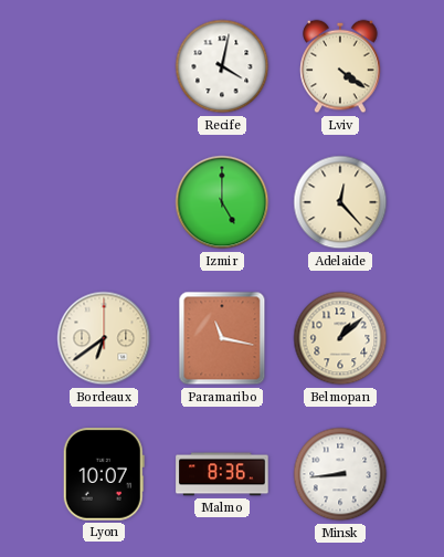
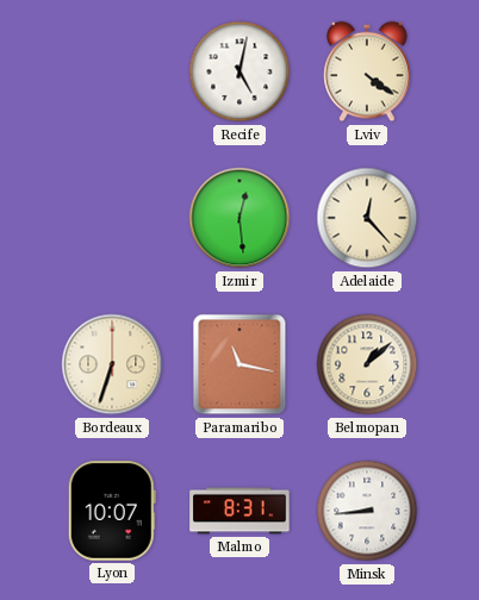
Recife: 4:02 -> 5:02 (240, 71)
Izmir: 5:00 -> 12:29 (240, 218)
Bordeaux: 6:39 -> 6:33 (112, 364)
Malmo: 8:36 -> 8:31 (240, 511)
